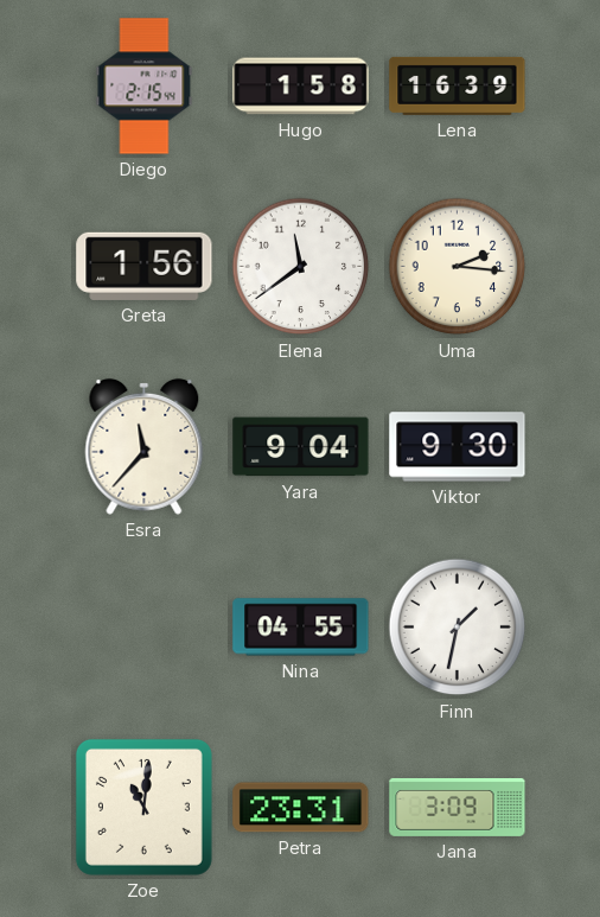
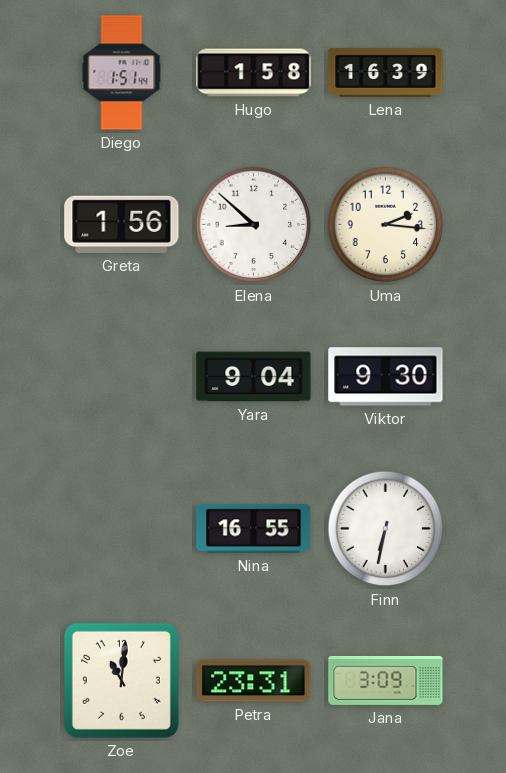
Diego: 2:15 -> 1:51 (122, 73)
Elena: 11:39 -> 8:52 (254, 225)
Esra: 11:37 -> none (145, 446)
Nina: 04:55 -> 16:55 (254, 529)
Finn: 1:32 -> 6:32 (386, 529)
